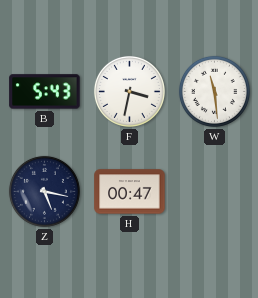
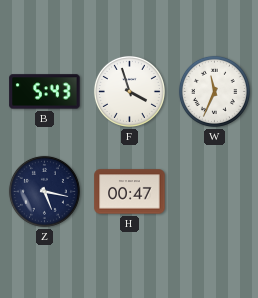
F: 3:32 -> 3:57 (129, 91)
W: 11:29 -> 11:34 (214, 91)
